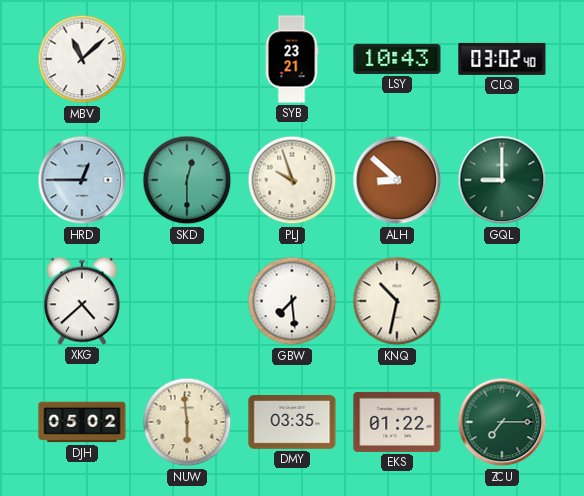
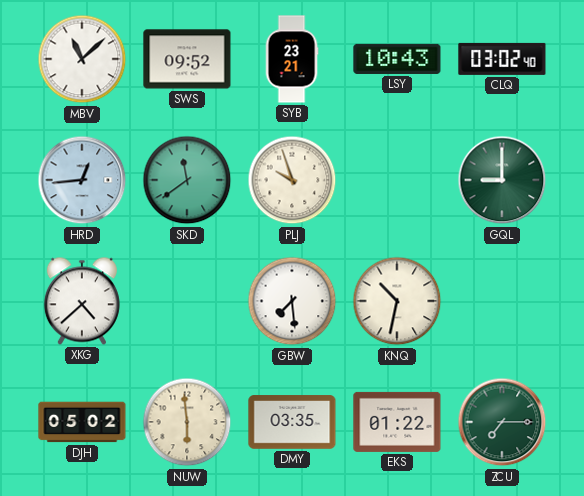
SWS: none -> 09:52 (187, 59)
HRD: 12:45 -> 12:44 (82, 180)
SKD: 12:30 -> 11:39 (187, 180)
ALH: 8:52 -> none (397, 180)
